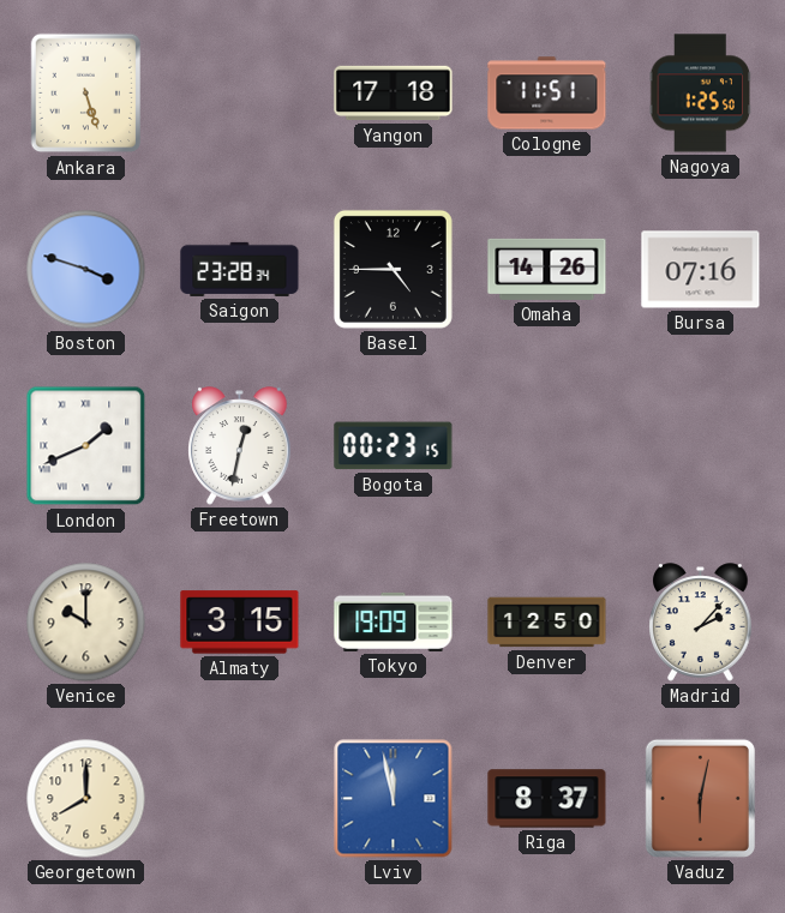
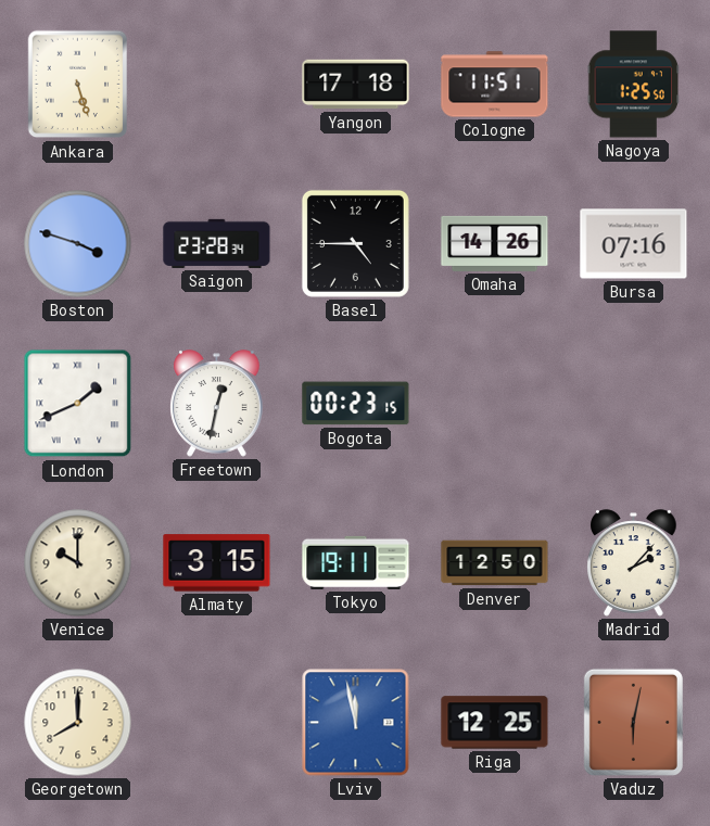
Tokyo: 19:09 -> 19:11 (356, 562)
Riga: 8:37 -> 12:25 (495, 723)
